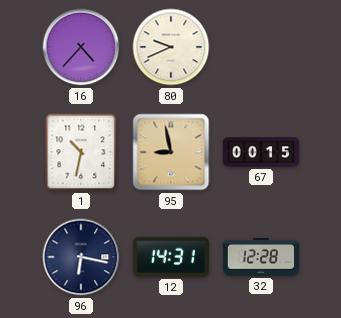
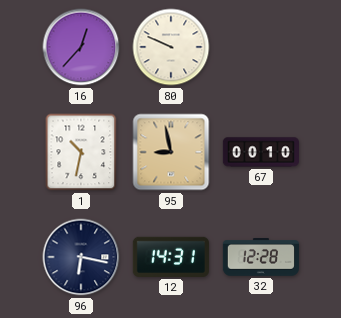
16: 4:37 -> 12:37 (81, 47)
80: 9:41 -> 9:49 (171, 47)
67: 00:15 -> 00:10 (261, 152)
